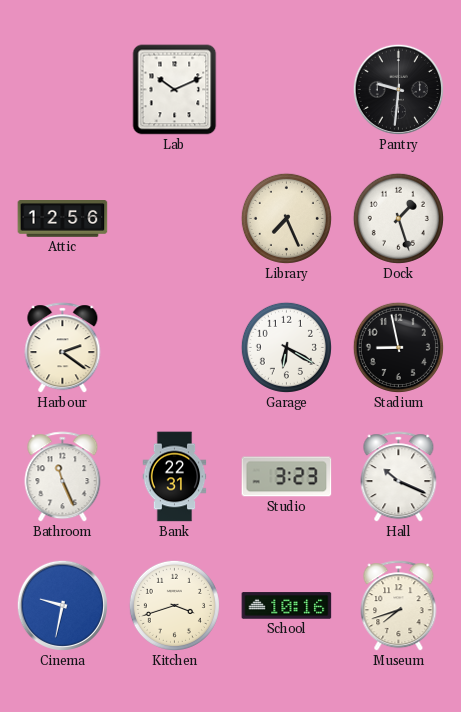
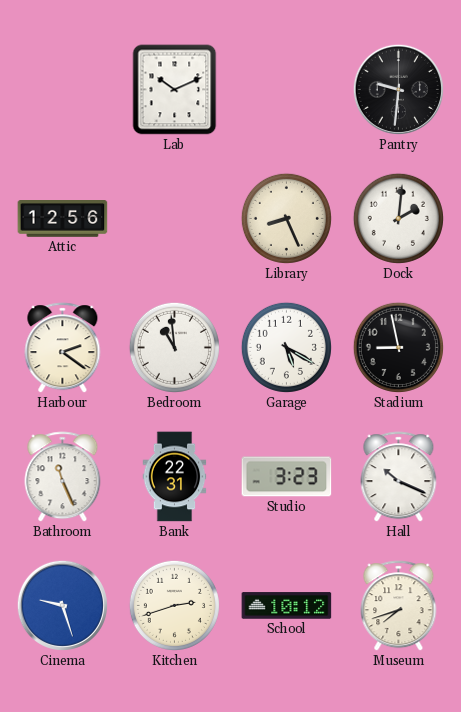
Library: 7:26 -> 8:26 (286, 218)
Dock: 1:27 -> 2:01 (398, 218)
Bedroom: none -> 10:59 (174, 347)
Garage: 6:20 -> 5:20 (286, 347)
Cinema: 9:32 -> 9:27 (62, 605)
Kitchen: 3:42 -> 2:42 (174, 605)
School: 10:16 -> 10:12 (287, 606)
